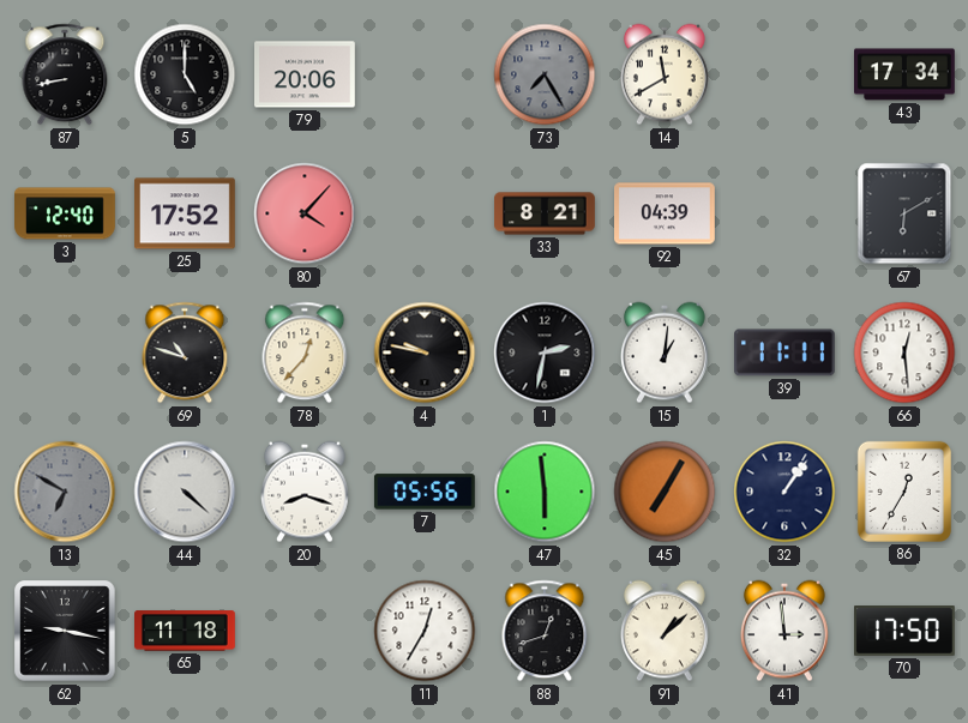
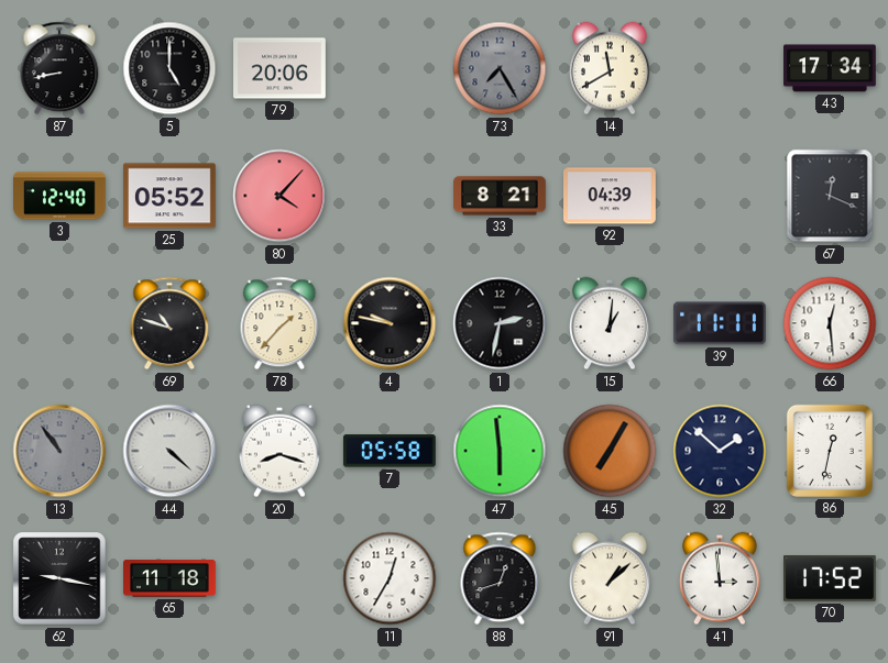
25: 17:52 -> 05:52 (171, 196)
67: 6:10 -> 12:19 (830, 196)
78: 12:37 -> 1:37 (279, 323)
13: 6:50 -> 10:54 (59, 451)
7: 05:56 -> 05:58 (390, 451)
32: 1:06 -> 1:52 (720, 451)
86: 12:35 -> 12:32 (830, 451)
70: 17:50 -> 17:52 (831, 579)
